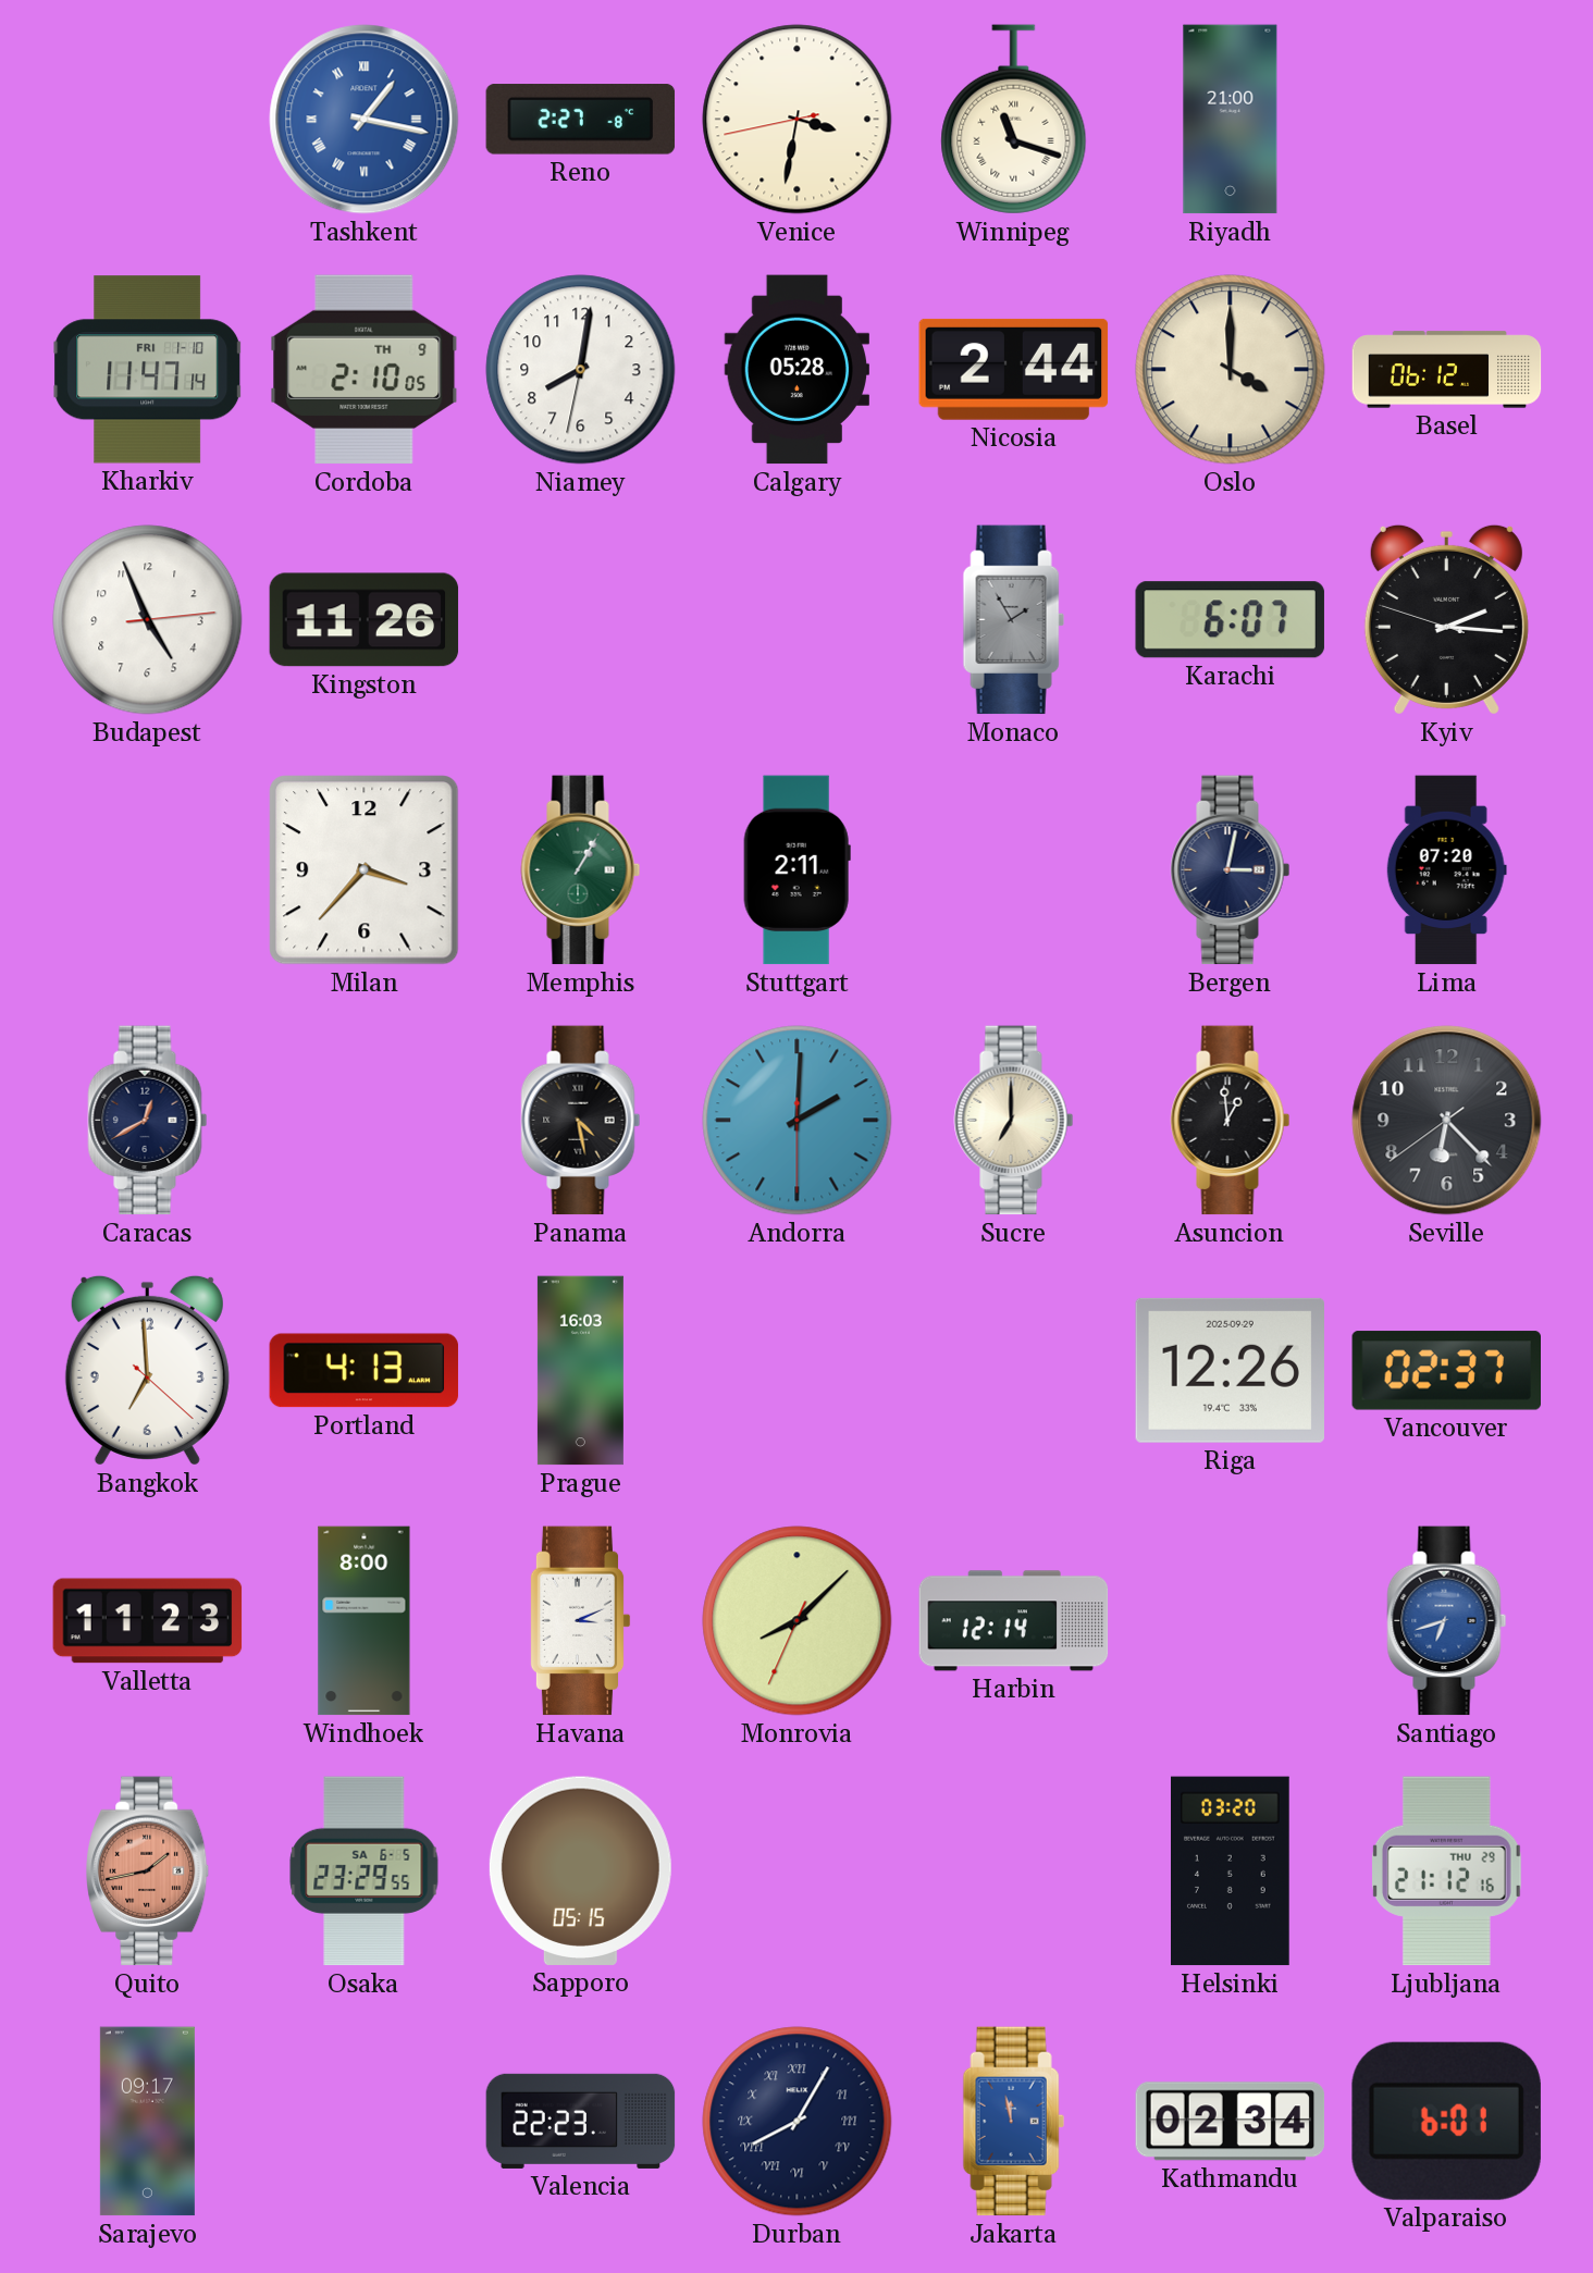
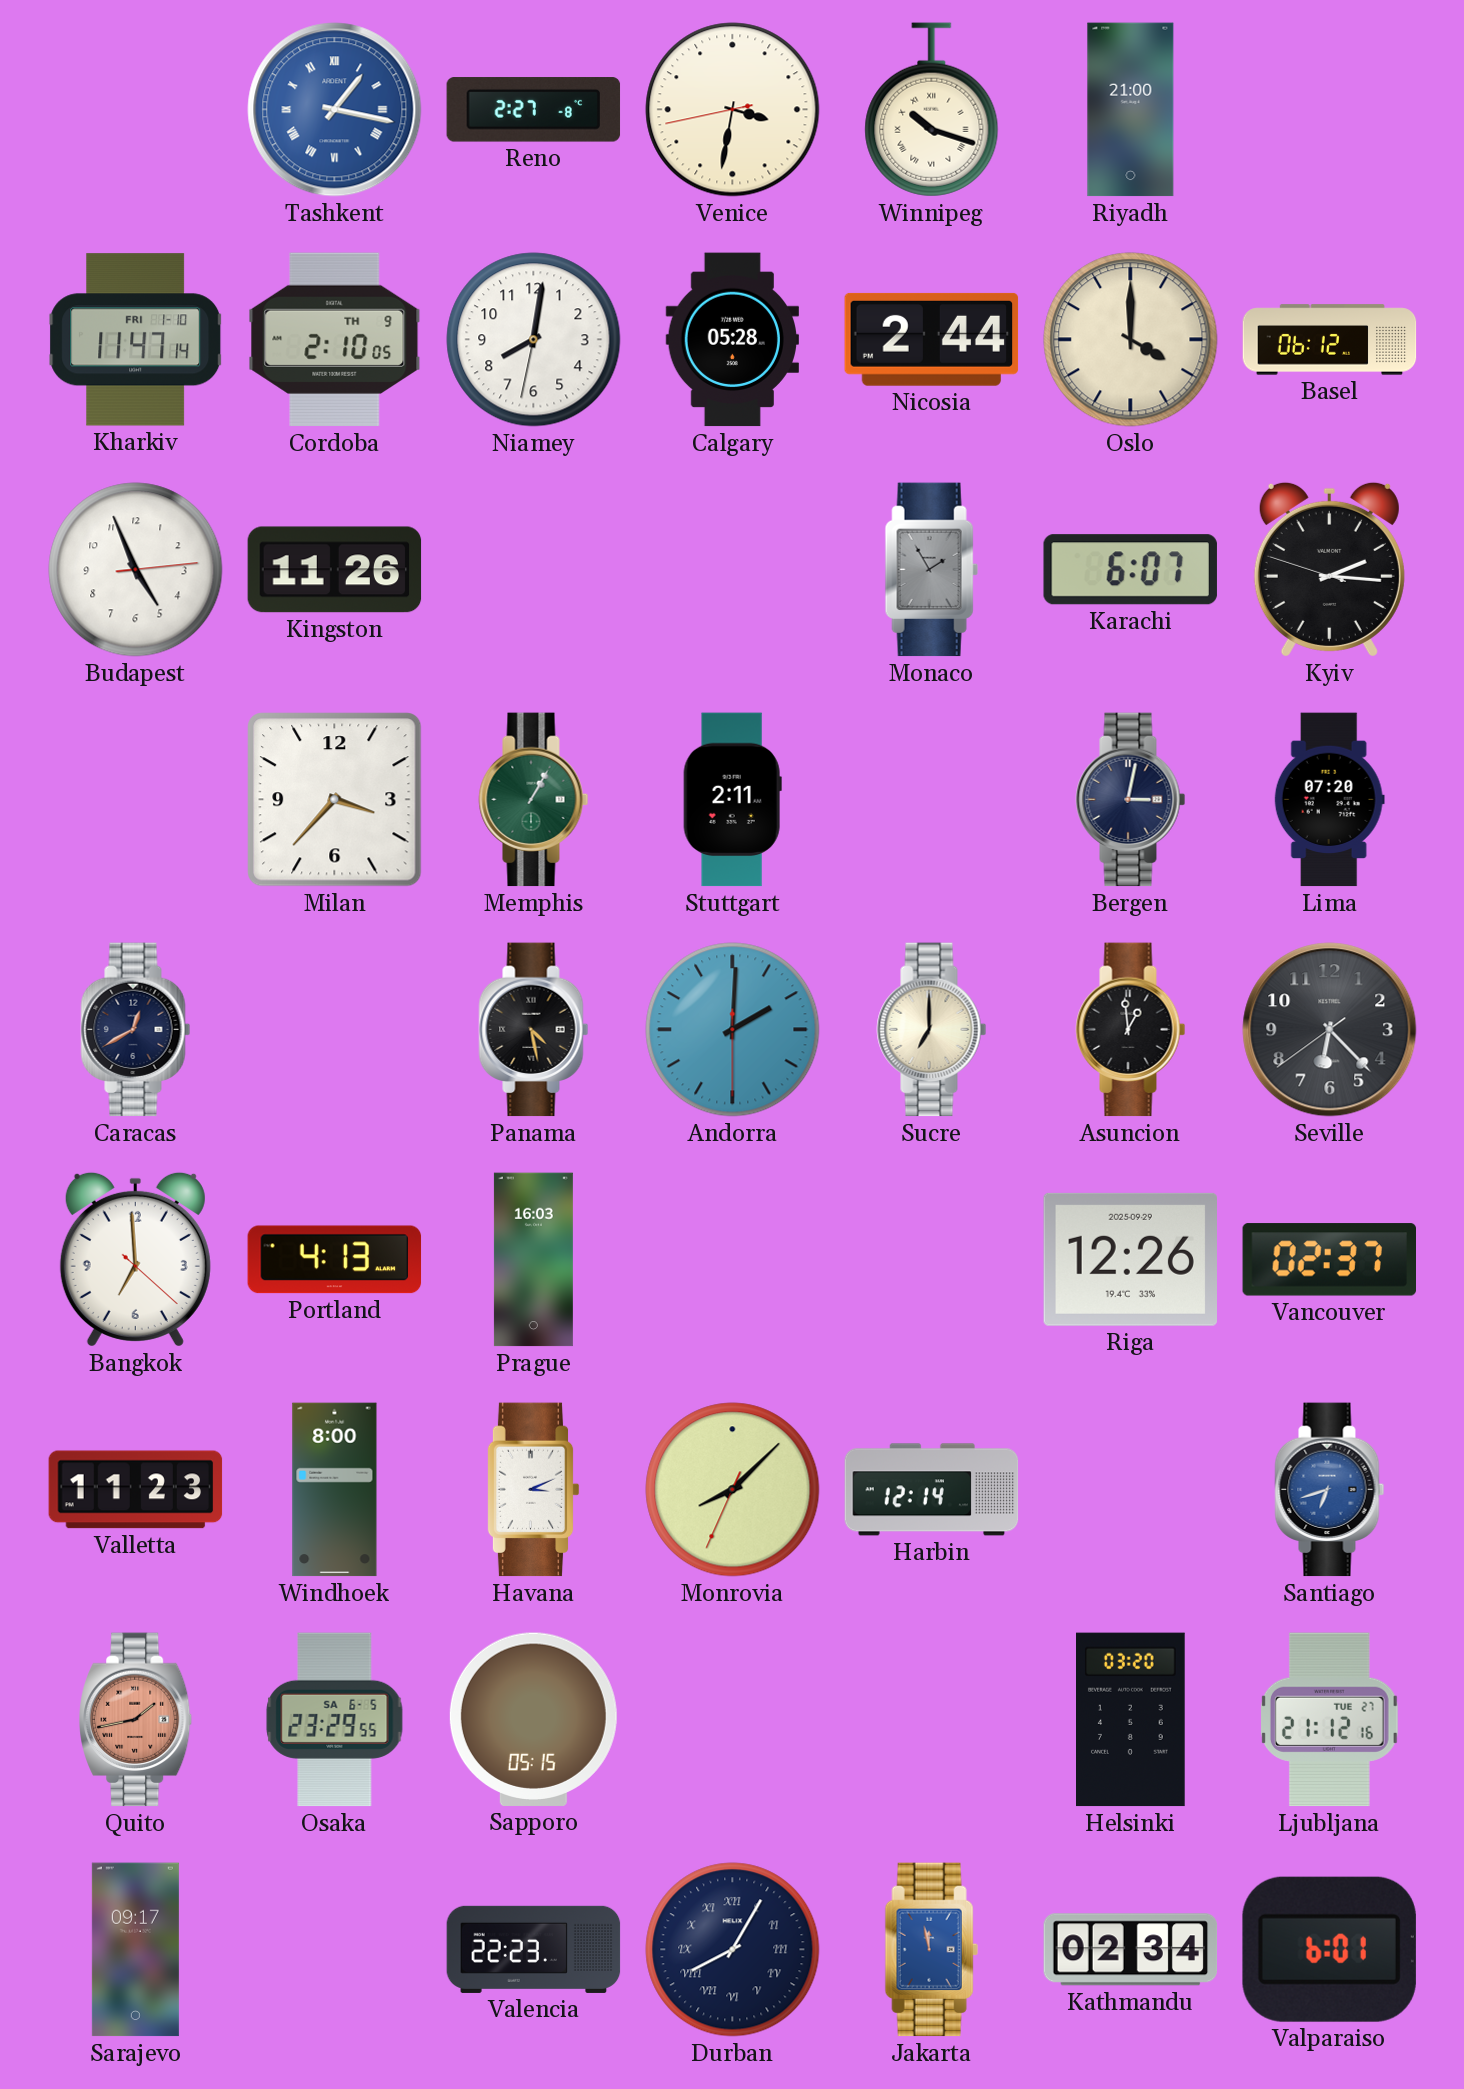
Winnipeg: 11:18 -> 10:18 (932, 110)
Ljubljana date: THU 29 -> TUE 27 (1329, 1720)
